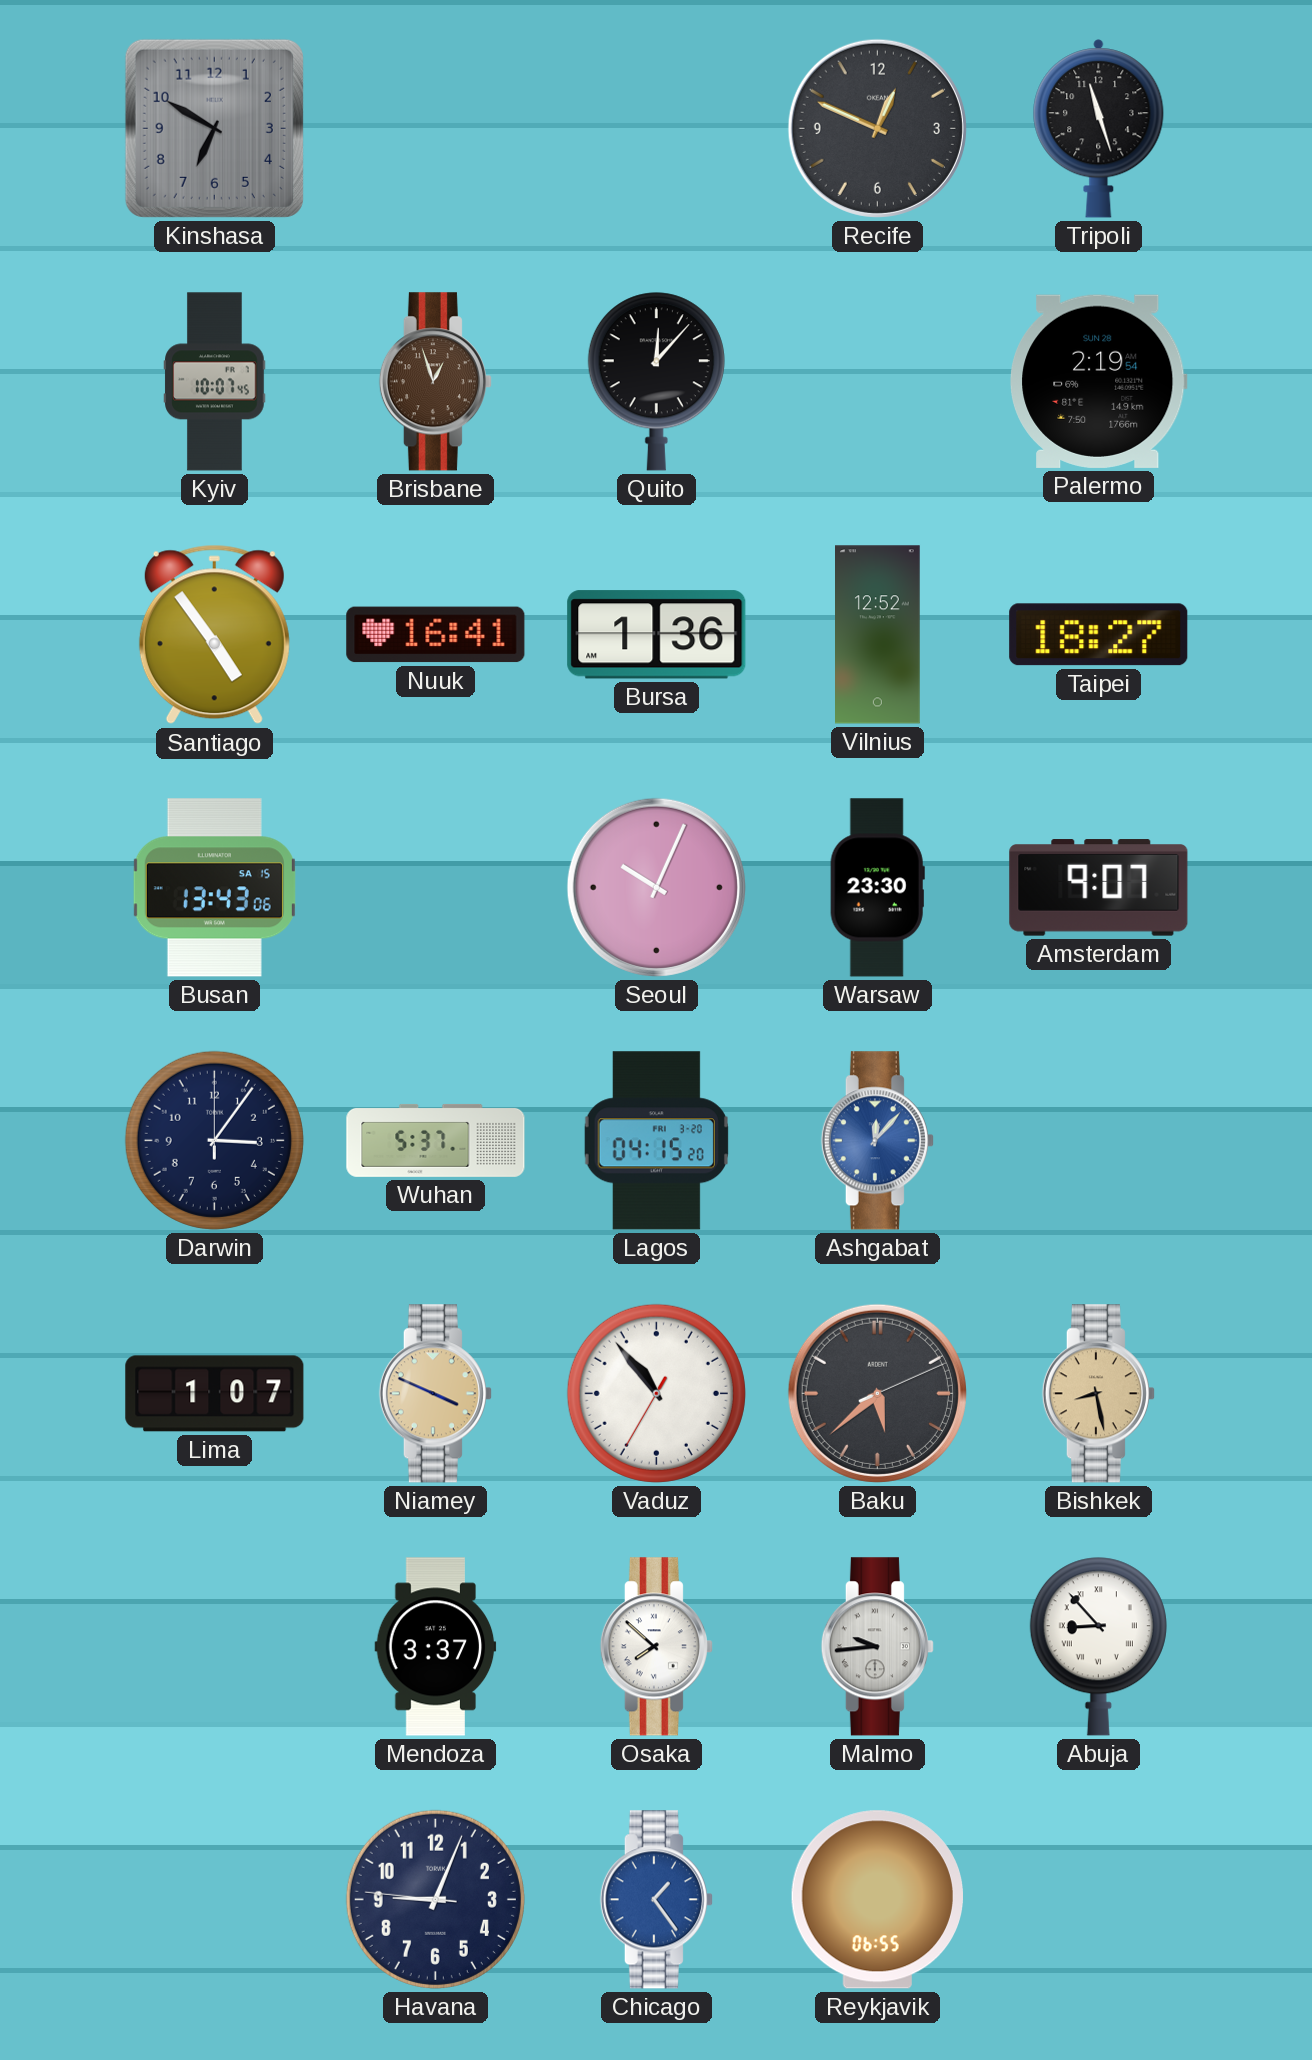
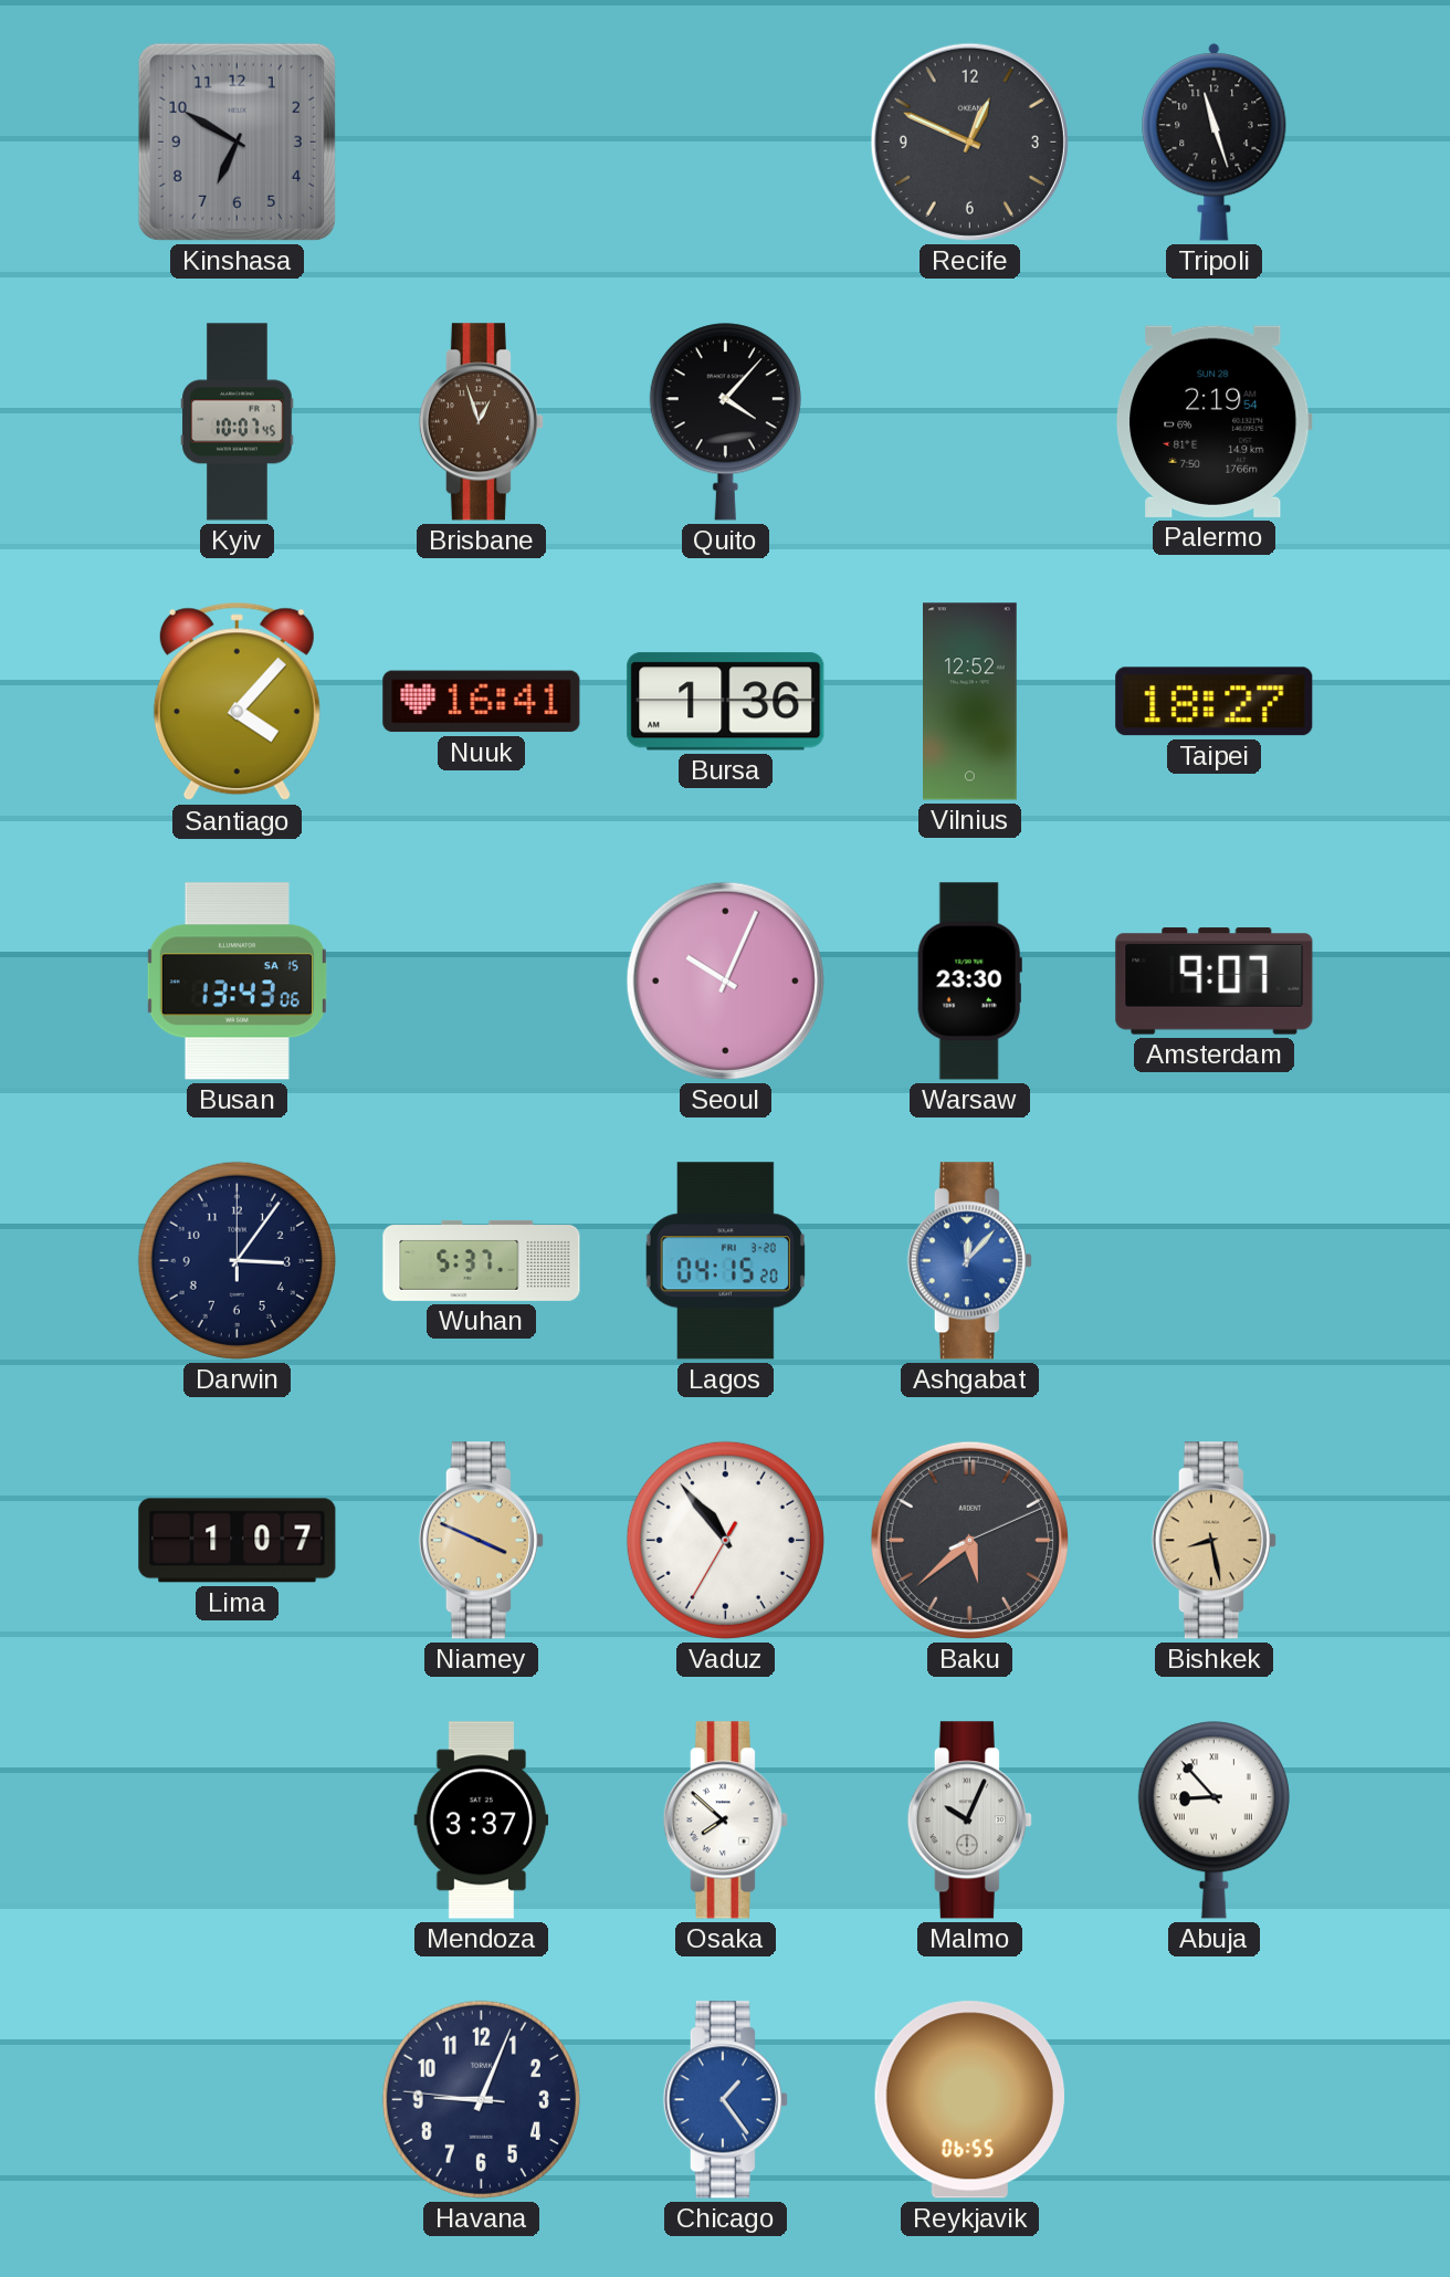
Quito: 12:07 -> 4:07 (725, 422)
Santiago: 4:54 -> 4:07 (237, 702)
Malmo: 9:44 -> 10:04 (969, 1820)
